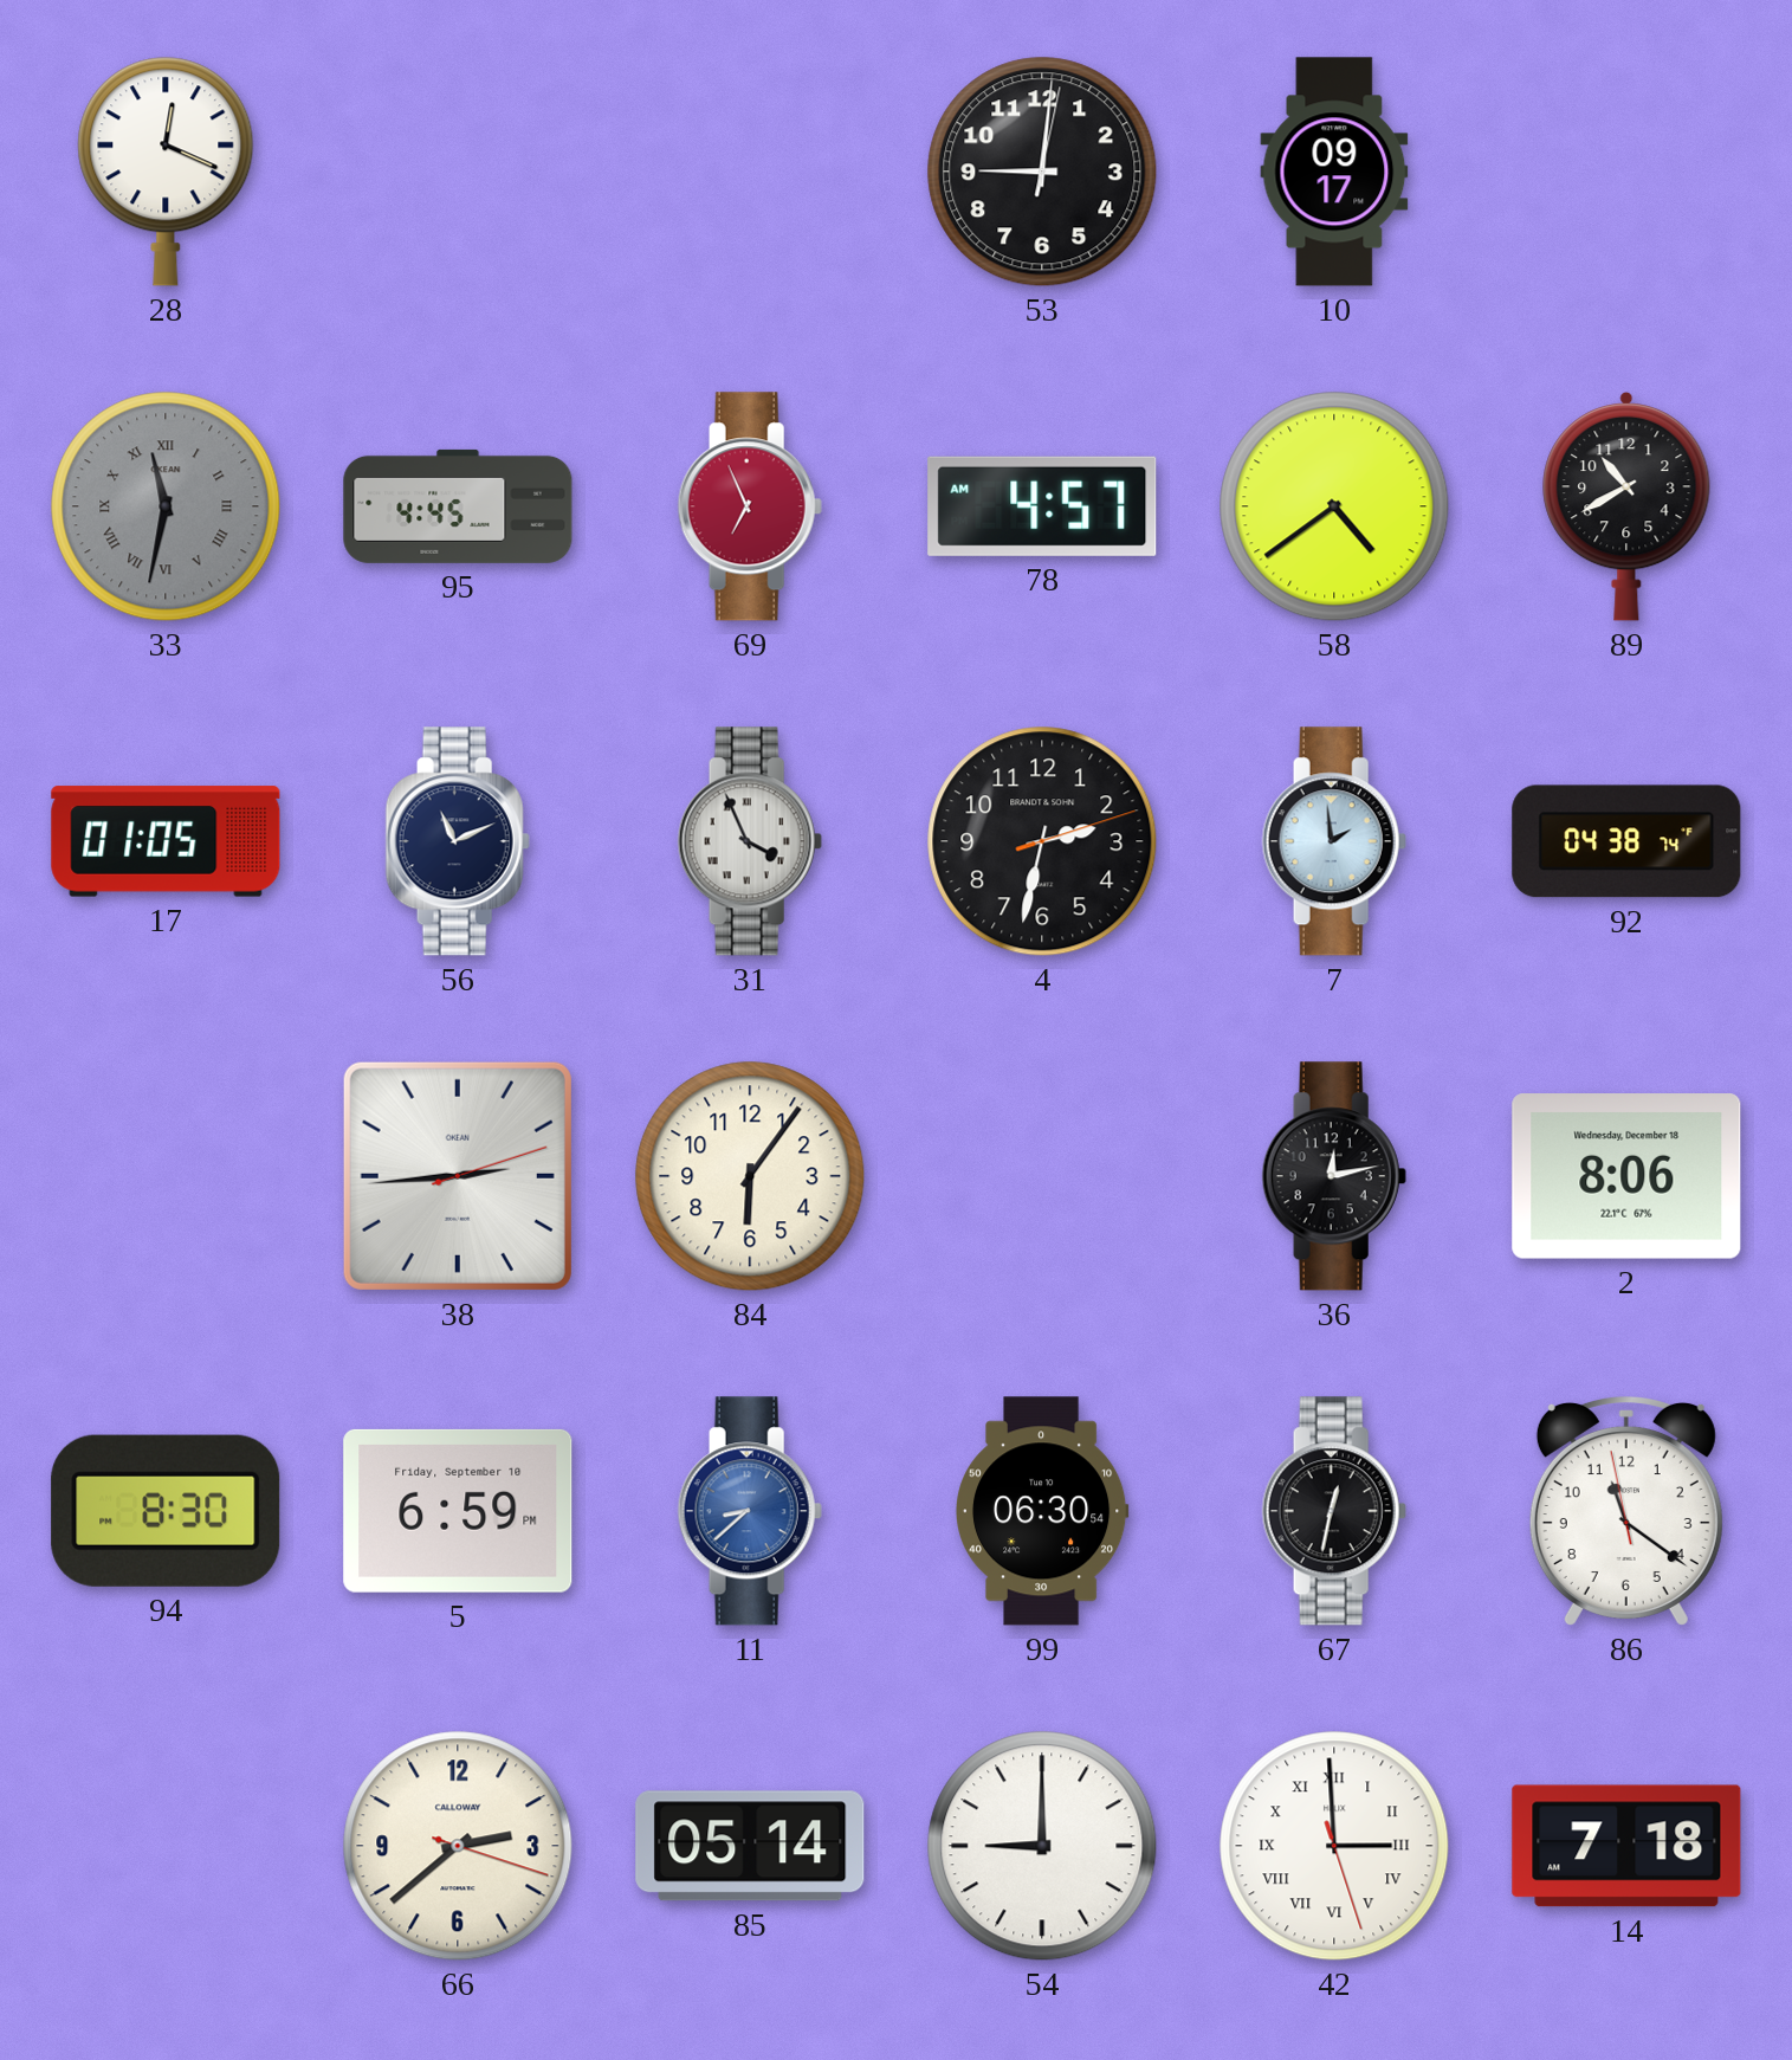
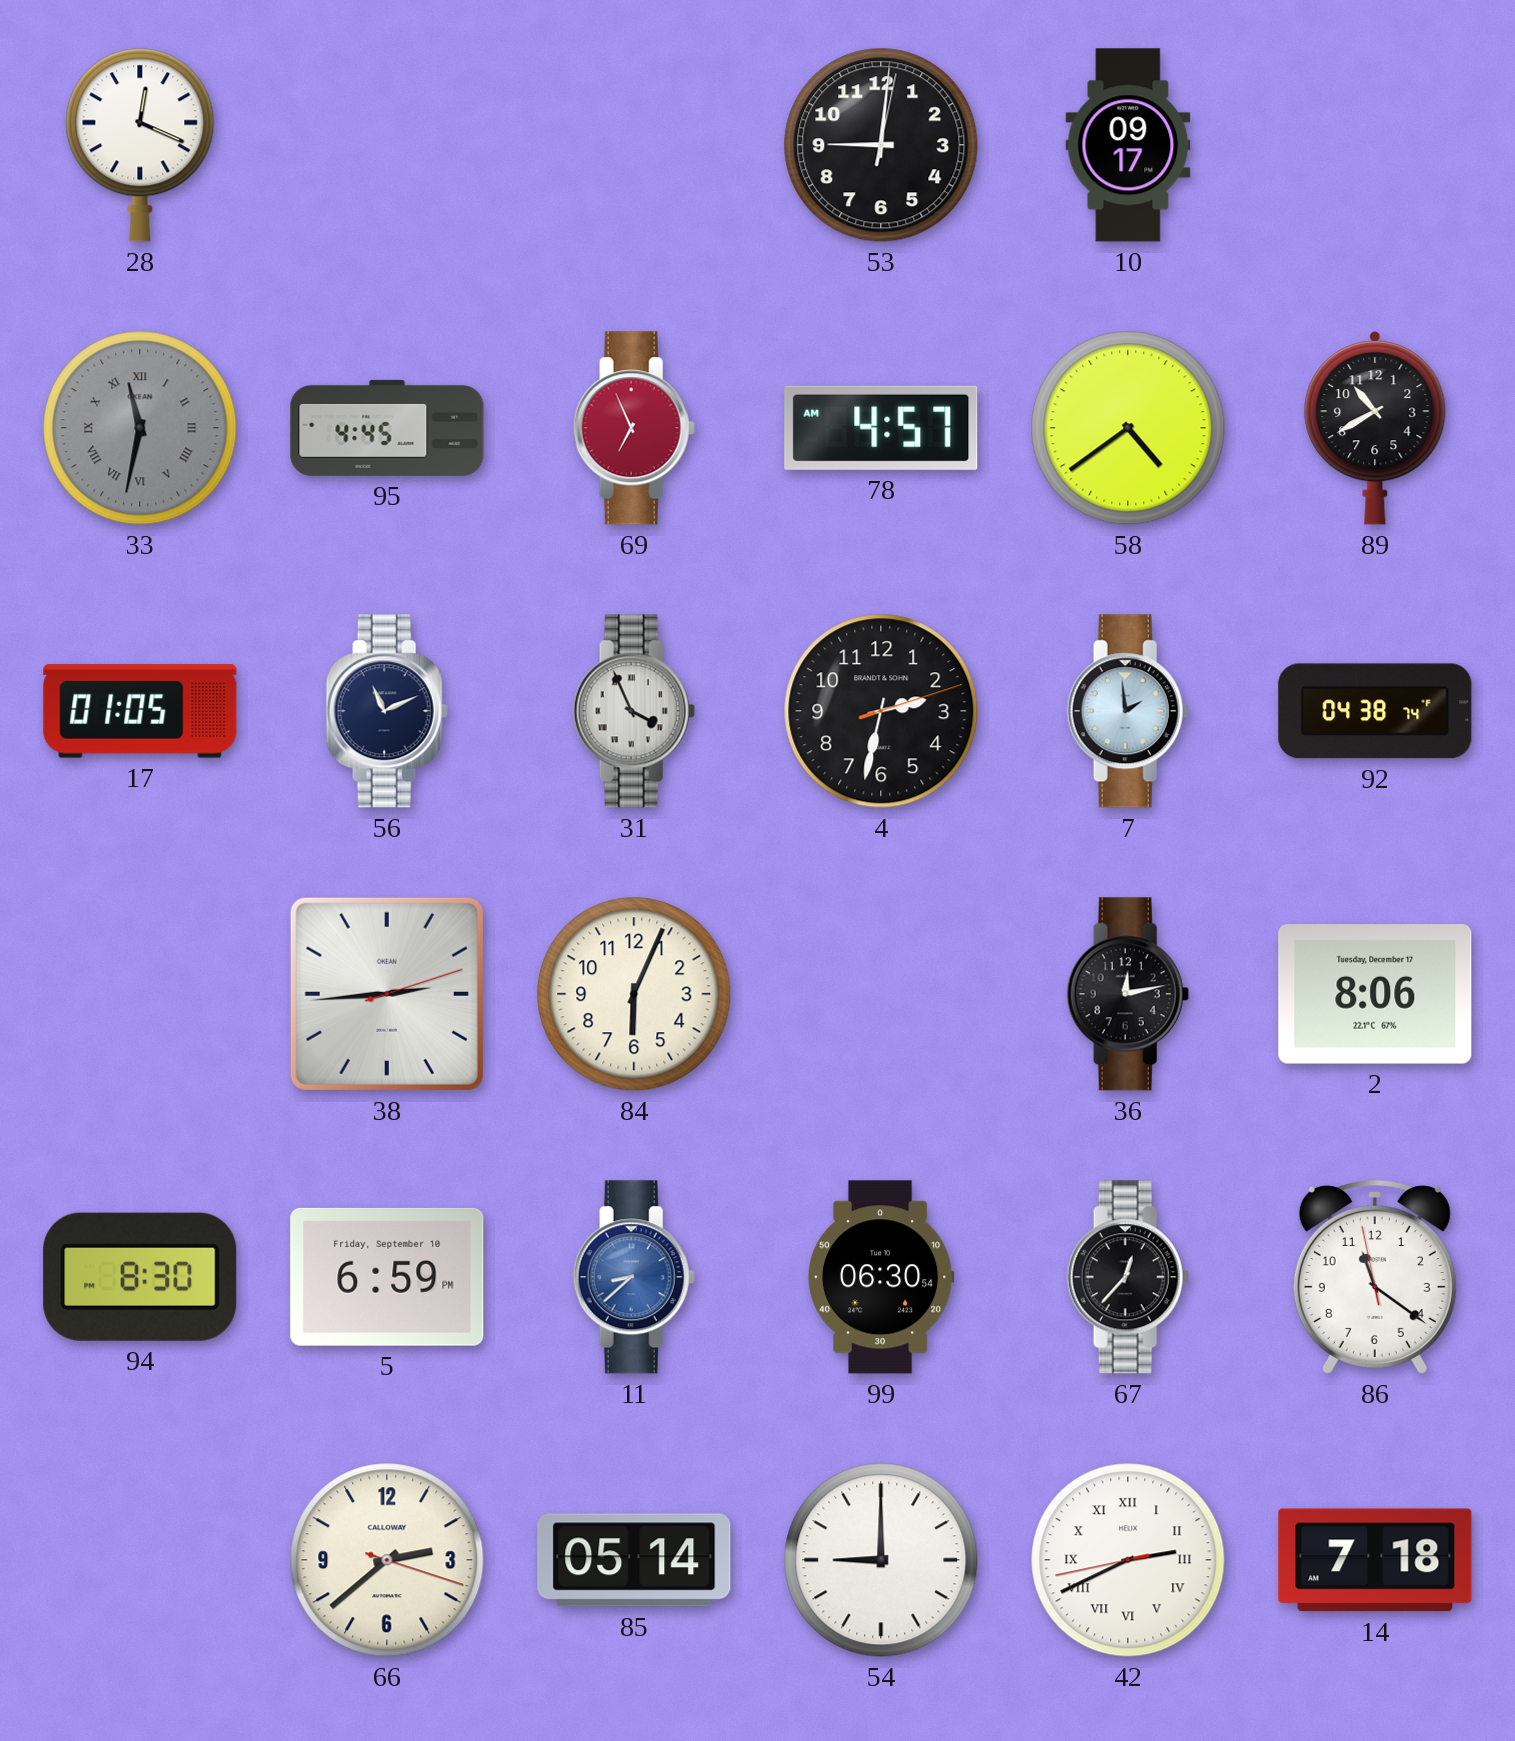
84: 6:06 -> 6:04 (634, 994)
2 date: Wednesday, December 18 -> Tuesday, December 17 (1375, 994)
67: 12:32 -> 12:37 (1128, 1277)
42: 2:59 -> 2:40 (1128, 1560)
